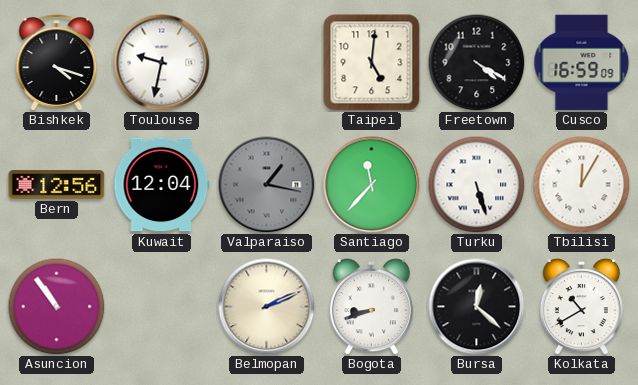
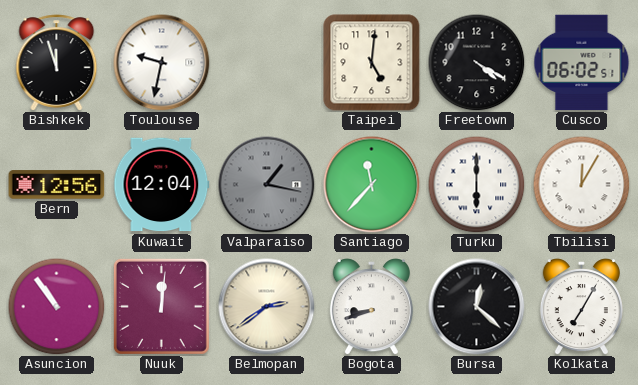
Bishkek: 4:18 -> 11:57 (57, 63)
Cusco: 16:59 -> 06:02 (582, 63)
Turku: 5:27 -> 6:00 (476, 184)
Nuuk: none -> 12:01 (161, 306)
Belmopan: 2:11 -> 2:39 (267, 307)
Kolkata: 10:40 -> 7:05 (581, 307)
